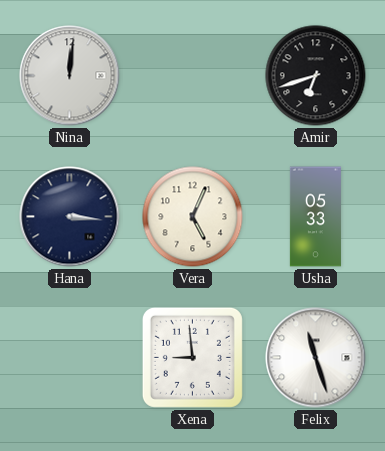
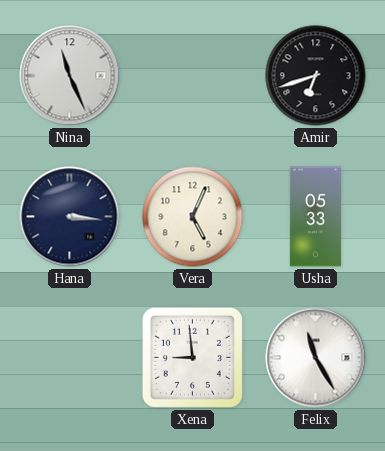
Nina: 12:01 -> 11:26 (70, 76)
Felix: 11:27 -> 11:25 (316, 358)
